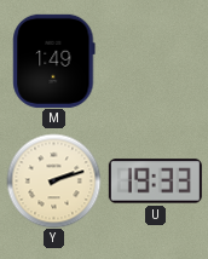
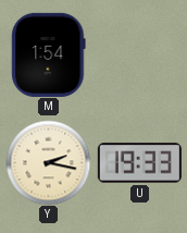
M: 1:49 -> 1:54 (49, 54)
Y: 2:12 -> 2:17 (48, 162)
